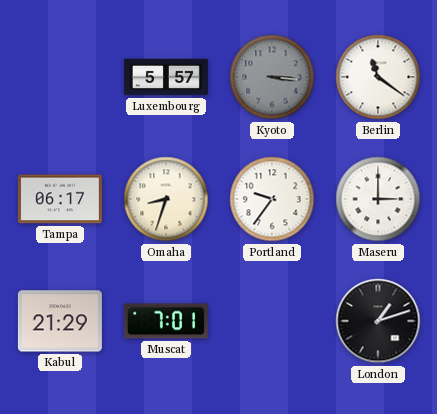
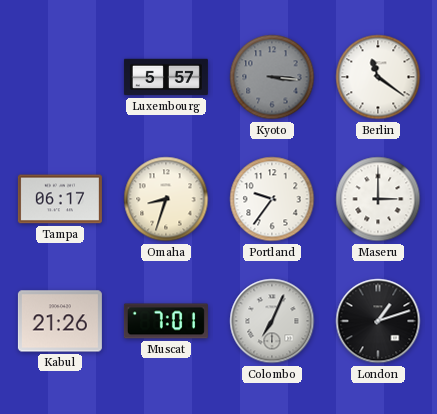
Kabul: 21:29 -> 21:26 (60, 321)
Colombo: none -> 7:04 (272, 321)
